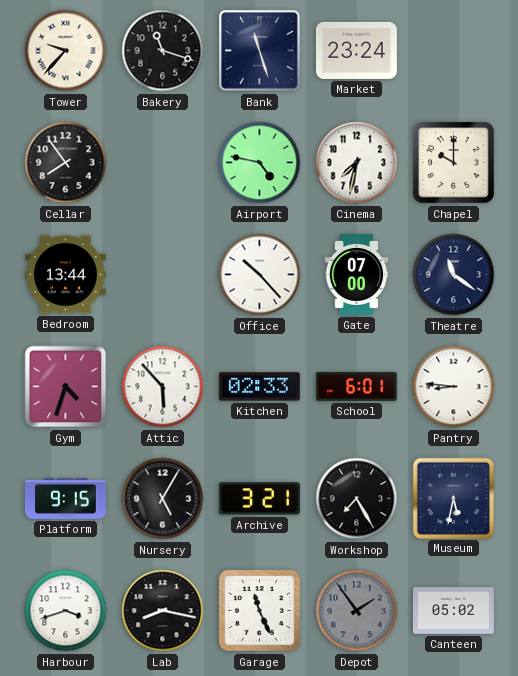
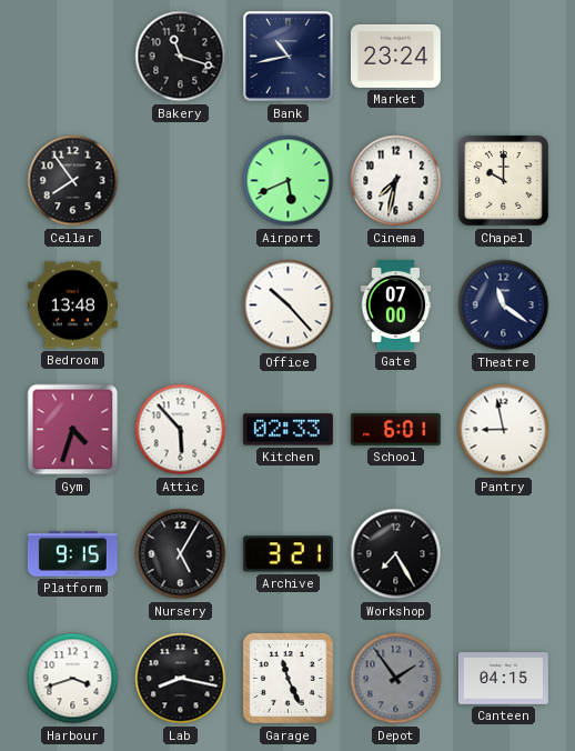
Tower: 9:37 -> none (66, 51)
Bank: 11:27 -> 10:43 (289, 57)
Airport: 4:47 -> 5:41 (289, 181)
Bedroom: 13:44 -> 13:48 (72, 306)
Pantry: 8:46 -> 8:58 (504, 430)
Museum: 5:32 -> none (453, 498)
Canteen: 05:02 -> 04:15 (503, 679)
